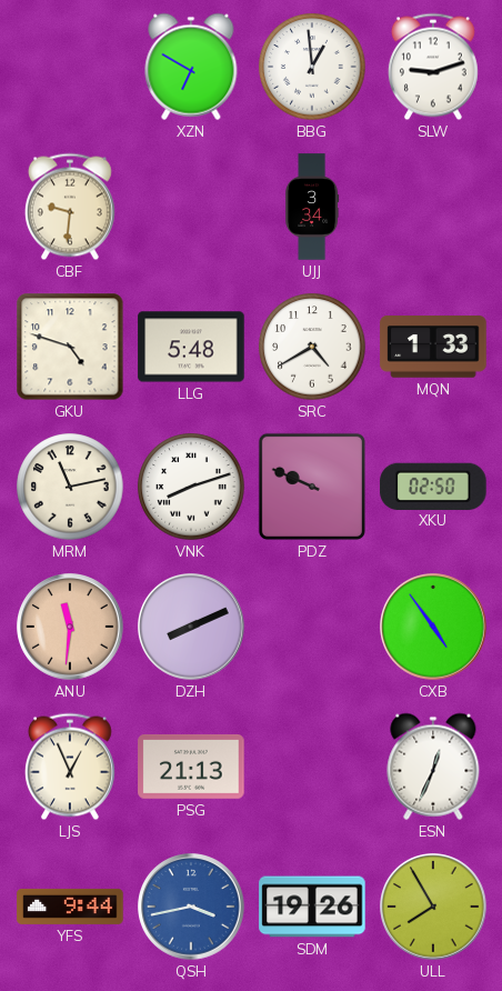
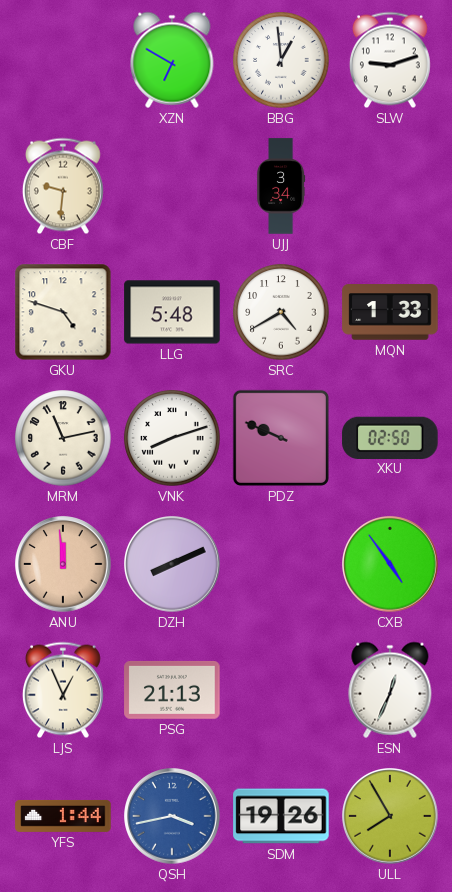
ANU: 11:31 -> 11:59 (63, 564)
YFS: 9:44 -> 1:44 (63, 816)
